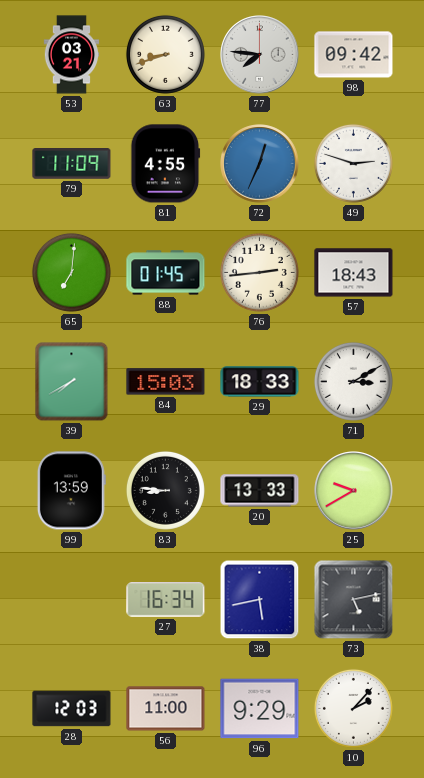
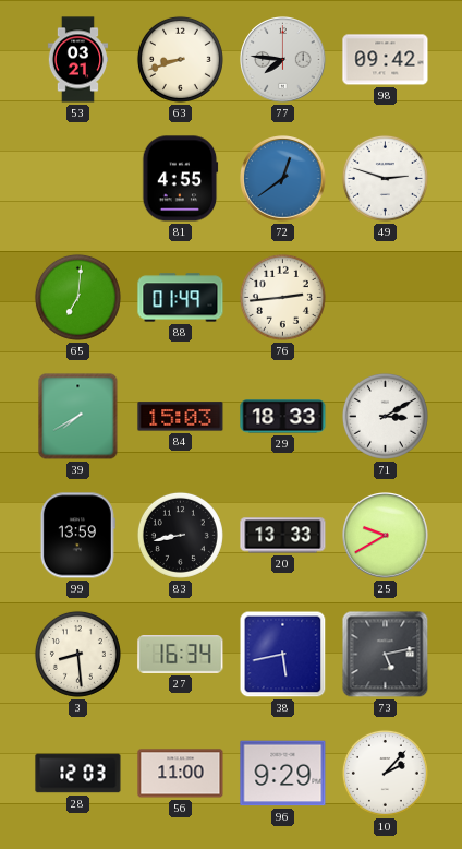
79: 11:09 -> none (72, 164)
72: 12:34 -> 12:39 (283, 179)
88: 01:45 -> 01:49 (181, 298)
57: 18:43 -> none (354, 273)
83: 8:46 -> 8:43 (180, 535)
3: none -> 8:29 (77, 654)
